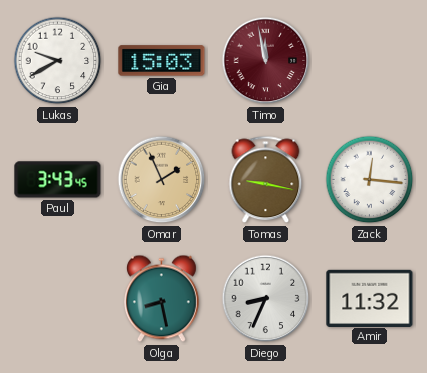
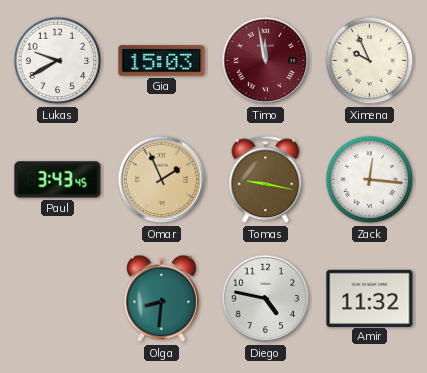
Ximena: none -> 9:56 (370, 61)
Olga: 8:28 -> 8:31 (161, 299)
Diego: 8:34 -> 4:47 (266, 299)
